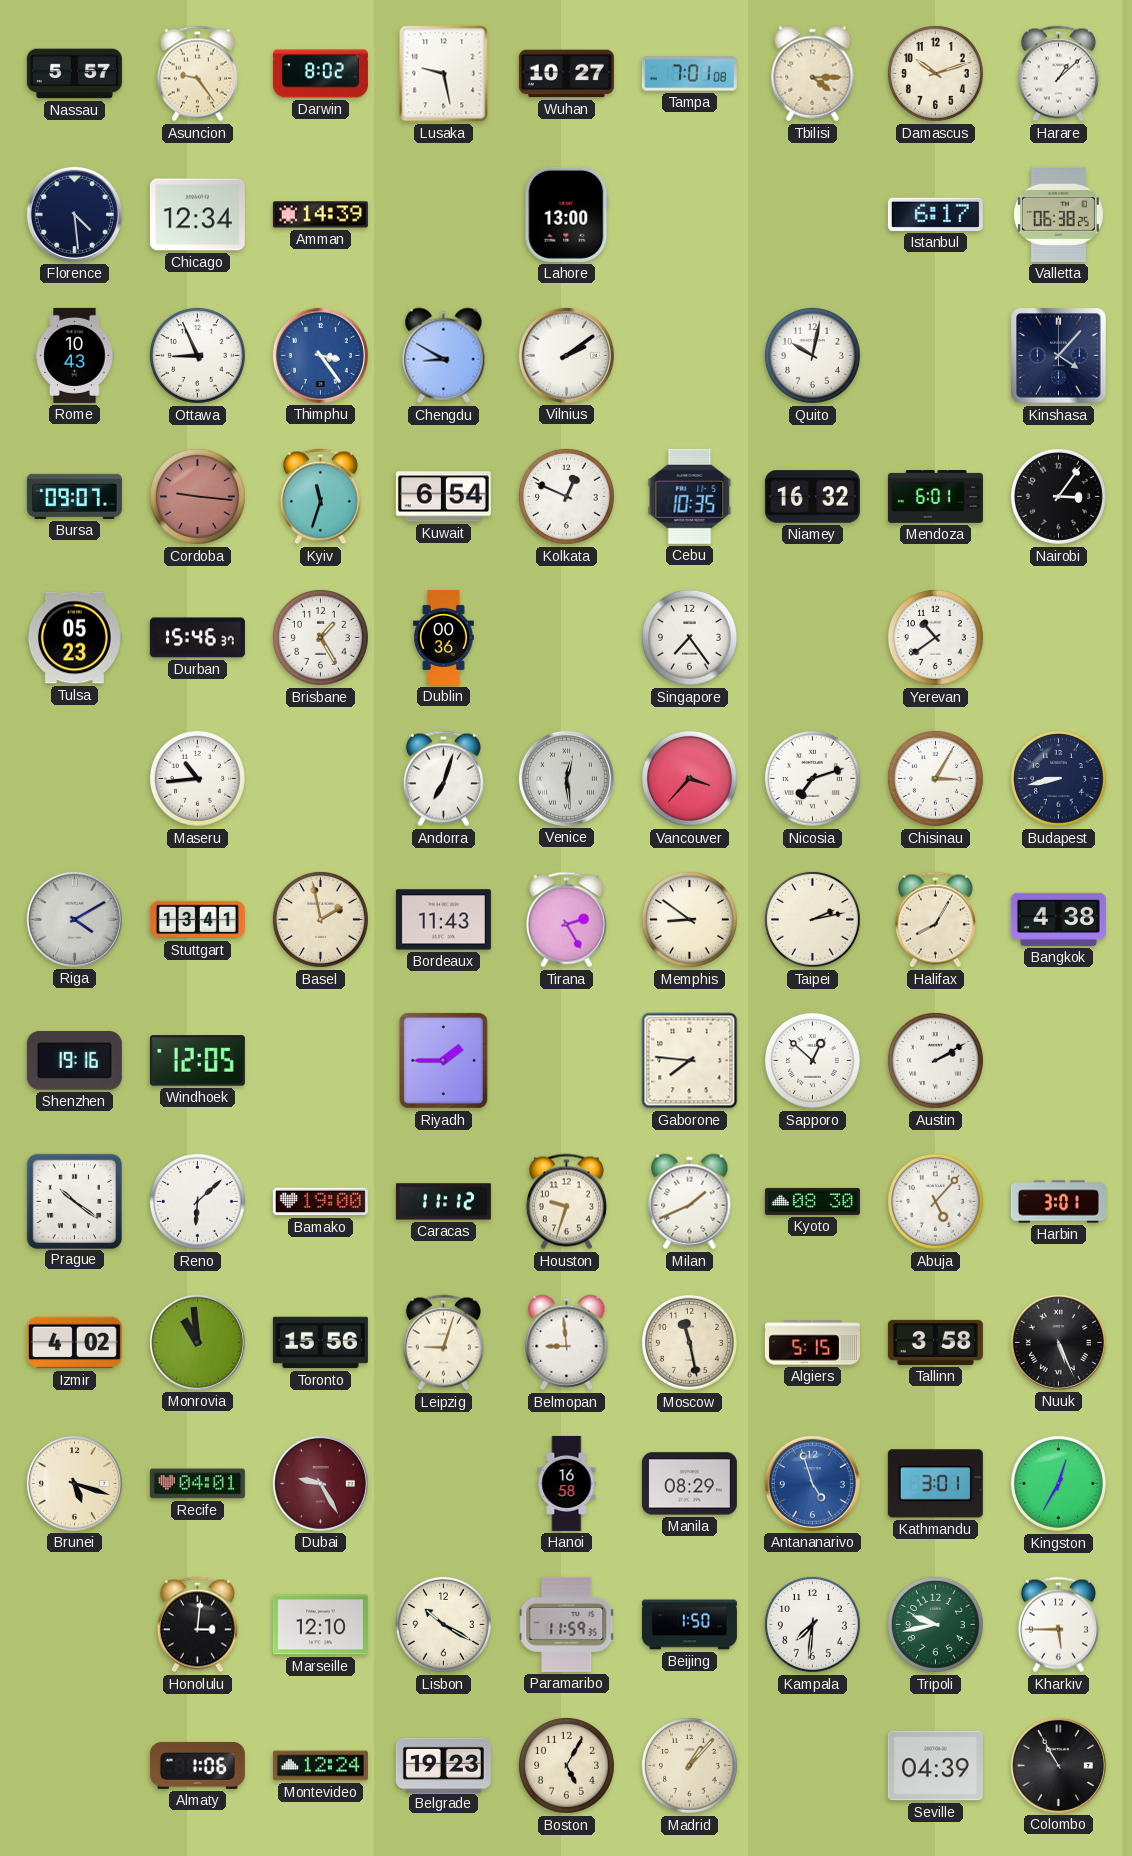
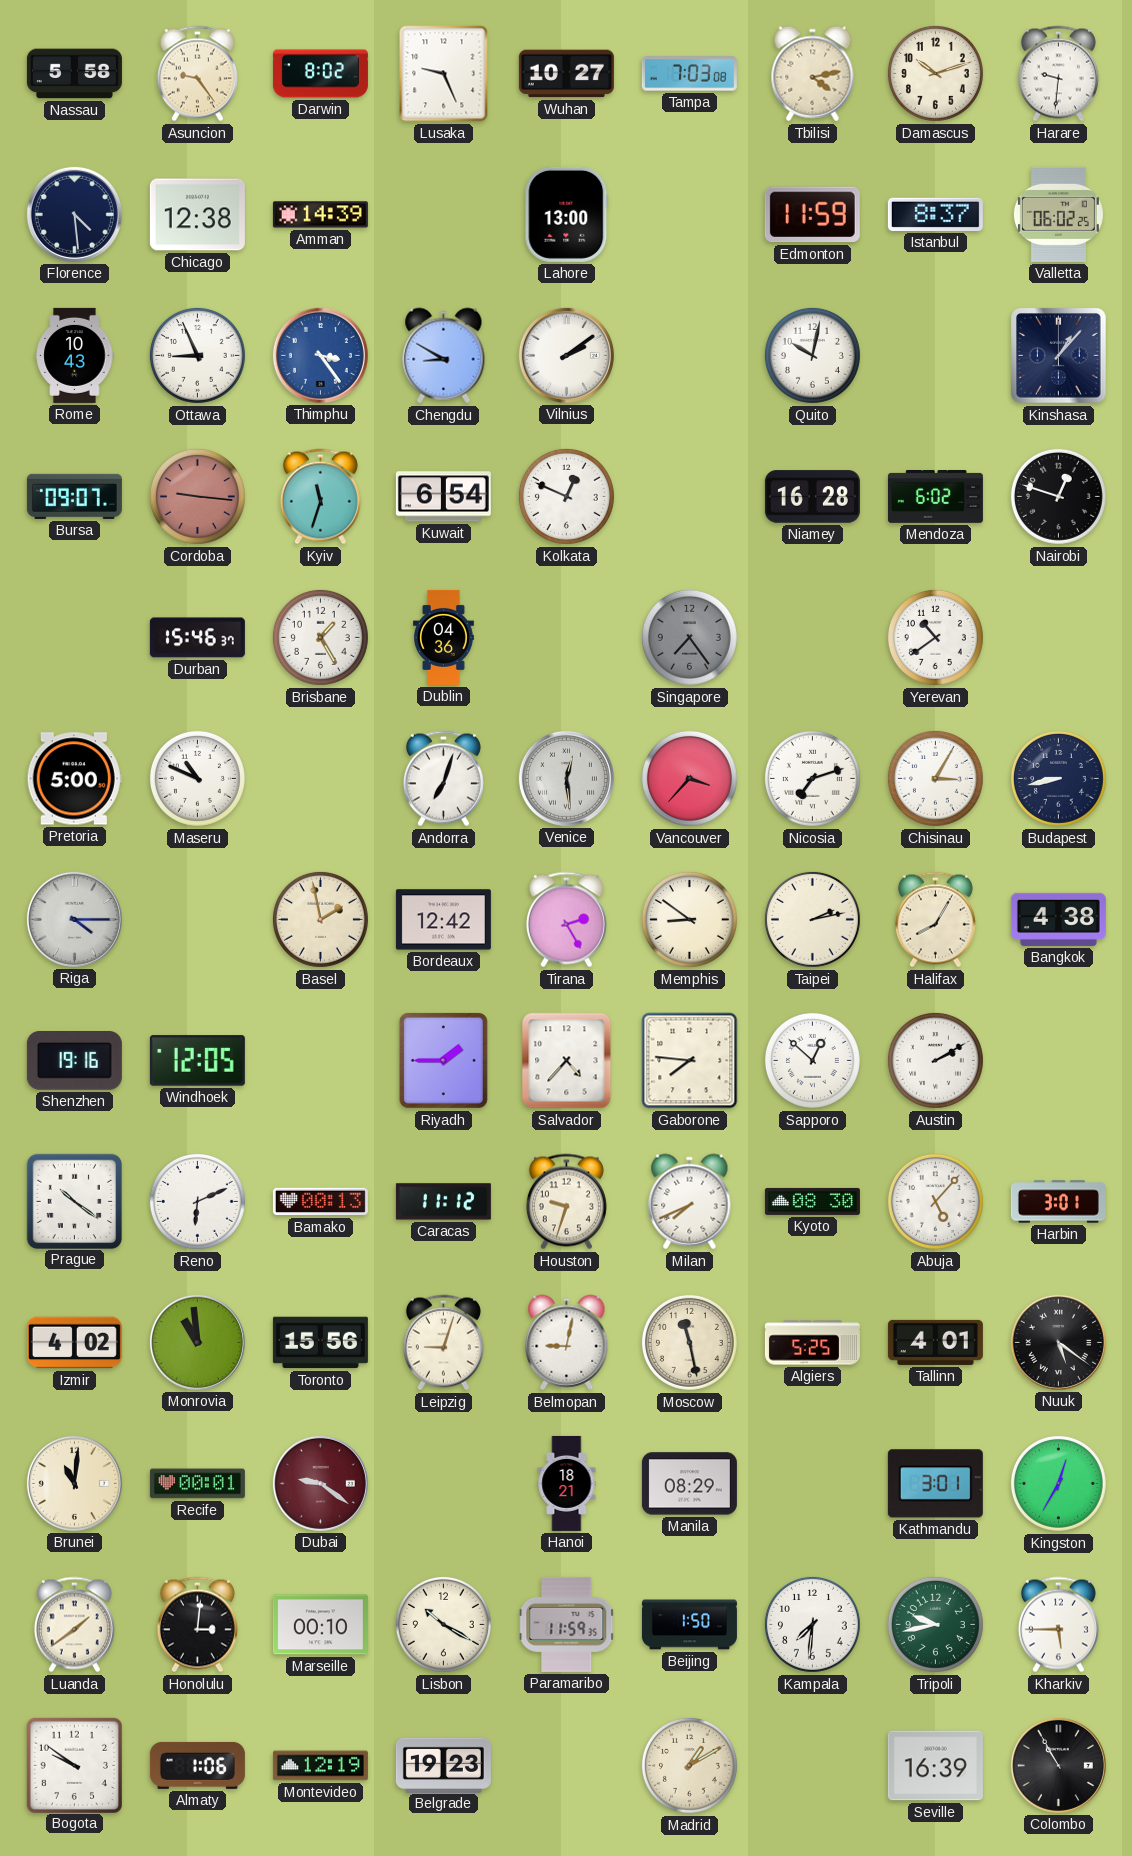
Nassau: 5:57 -> 5:58 (74, 74)
Lusaka: 9:28 -> 9:26 (444, 74)
Tampa: 7:01 -> 7:03 (689, 74)
Tbilisi: 4:15 -> 4:13 (813, 74)
Harare: 1:08 -> 9:31 (1058, 74)
Chicago: 12:34 -> 12:38 (197, 215)
Edmonton: none -> 11:59 (812, 215)
Istanbul: 6:17 -> 8:37 (935, 214)
Valletta: 06:38 -> 06:02 (1058, 214)
Kinshasa: 4:07 -> 1:07 (1059, 356)
Cebu: 10:35 -> none (690, 496)
Niamey: 16:32 -> 16:28 (812, 497)
Mendoza: 6:01 -> 6:02 (935, 497)
Nairobi: 3:06 -> 12:48 (1058, 496)
Tulsa: 05:23 -> none (74, 638)
Dublin: 00:36 -> 04:36 (443, 637)
Singapore dial: white -> grey (689, 637)
Pretoria: none -> 5:00 (74, 779)
Maseru: 10:44 -> 10:49 (197, 778)
Riga: 4:10 -> 4:15 (74, 919)
Stuttgart: 13:41 -> none (197, 920)
Bordeaux: 11:43 -> 12:42 (443, 920)
Salvador: none -> 4:37 (567, 1061)
Reno: 6:08 -> 6:11 (197, 1201)
Bamako: 19:00 -> 00:13 (320, 1202)
Milan: 1:41 -> 7:41 (690, 1202)
Belmopan: 8:59 -> 9:02 (567, 1343)
Algiers: 5:15 -> 5:25 (812, 1343)
Tallinn: 3:58 -> 4:01 (935, 1342)
Nuuk: 5:26 -> 5:21 (1058, 1342)
Brunei: 5:18 -> 11:01 (74, 1483)
Recife: 04:01 -> 00:01 (197, 1484)
Dubai: 9:25 -> 9:21 (320, 1483)
Hanoi: 16:58 -> 18:21 (567, 1483)
Antananarivo: 4:57 -> none (812, 1483)
Luanda: none -> 1:39 (74, 1625)
Marseille: 12:10 -> 00:10 (320, 1625)
Bogota: none -> 9:51 (74, 1765)
Montevideo: 12:24 -> 12:19 (320, 1766)
Boston: 5:05 -> none (566, 1765)
Madrid: 1:07 -> 1:10 (689, 1765)
Seville: 04:39 -> 16:39 (935, 1766)
